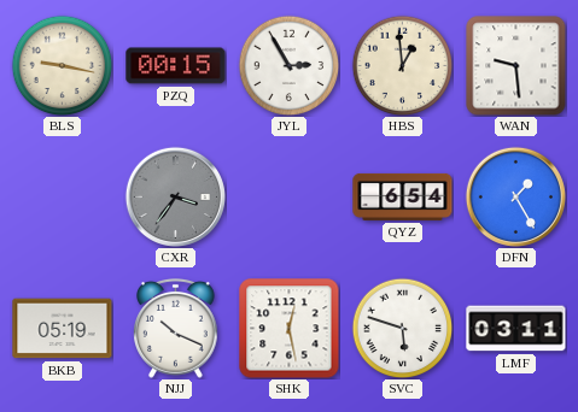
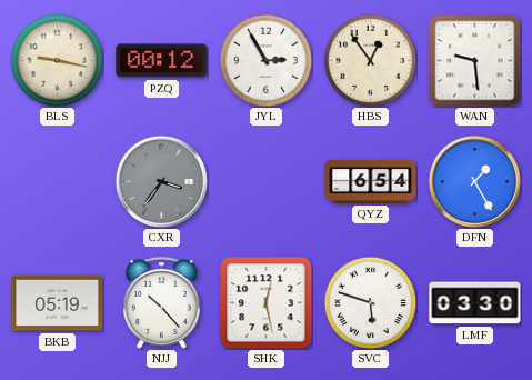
PZQ: 00:15 -> 00:12 (162, 61)
HBS: 12:59 -> 12:54 (370, 60)
NJJ: 10:19 -> 10:23 (162, 302)
LMF: 03:11 -> 03:30 (475, 303)
